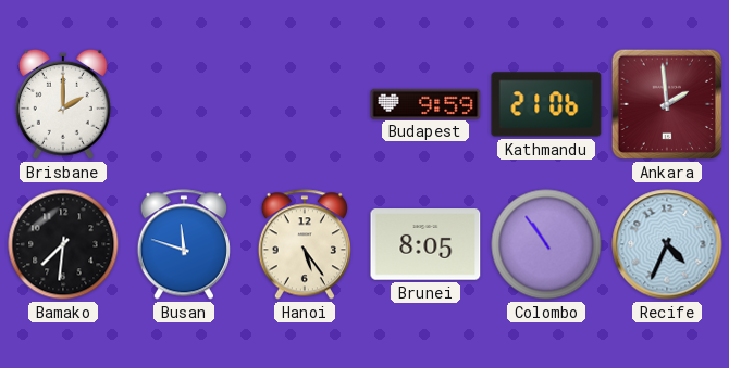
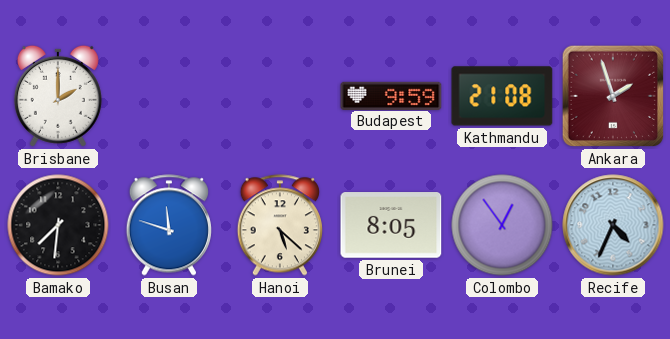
Kathmandu: 21:06 -> 21:08 (502, 96)
Ankara: 1:59 -> 1:57 (613, 96)
Hanoi: 5:24 -> 5:22 (280, 225)
Colombo: 10:54 -> 12:54 (502, 225)
